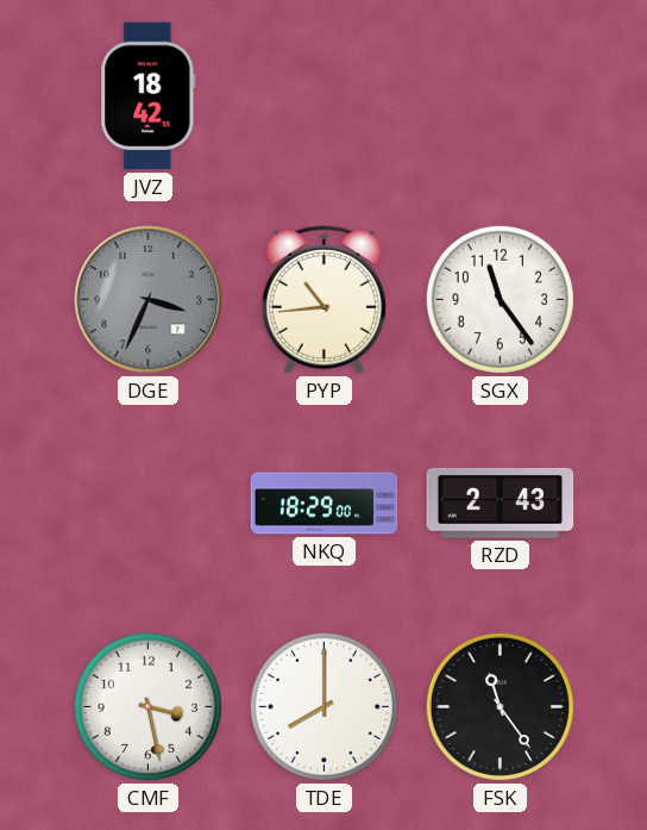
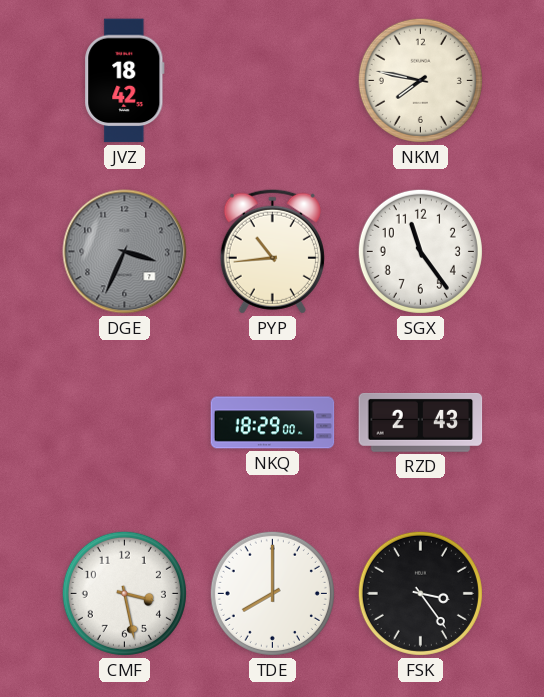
NKM: none -> 7:47 (420, 80)
FSK: 11:24 -> 3:24 (420, 593)
